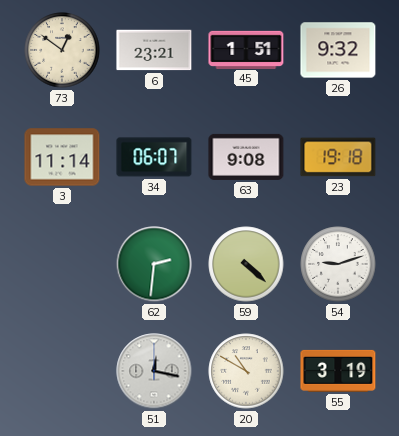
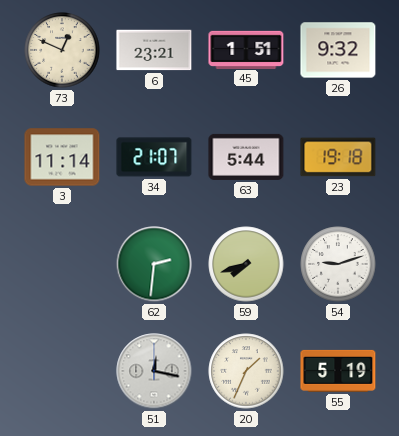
73: 12:51 -> 12:49 (62, 50)
34: 06:07 -> 21:07 (154, 157)
63: 9:08 -> 5:44 (246, 157)
59: 4:22 -> 7:42 (246, 264)
20: 10:50 -> 1:34 (246, 371)
55: 3:19 -> 5:19 (338, 371)
